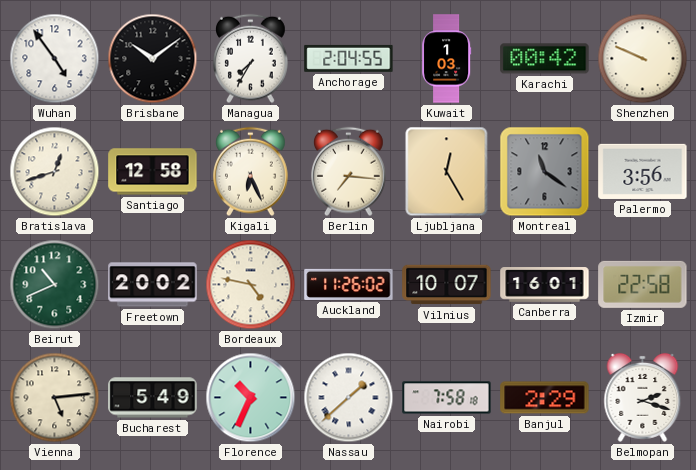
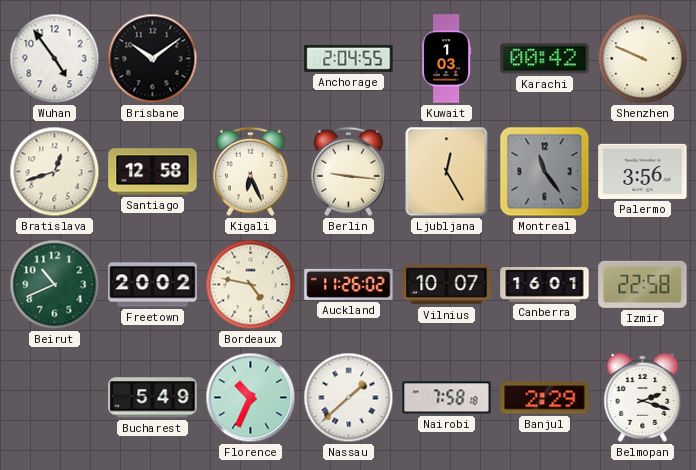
Managua: 7:35 -> none (251, 59)
Berlin: 7:16 -> 9:16 (349, 172)
Montreal: 11:21 -> 11:24 (545, 172)
Vienna: 5:14 -> none (55, 398)
